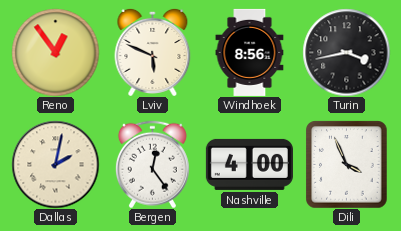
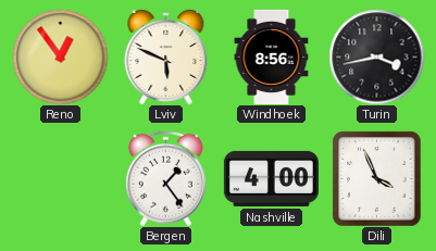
Dallas: 2:02 -> none (55, 164)
Bergen: 12:24 -> 1:24 (165, 178)
